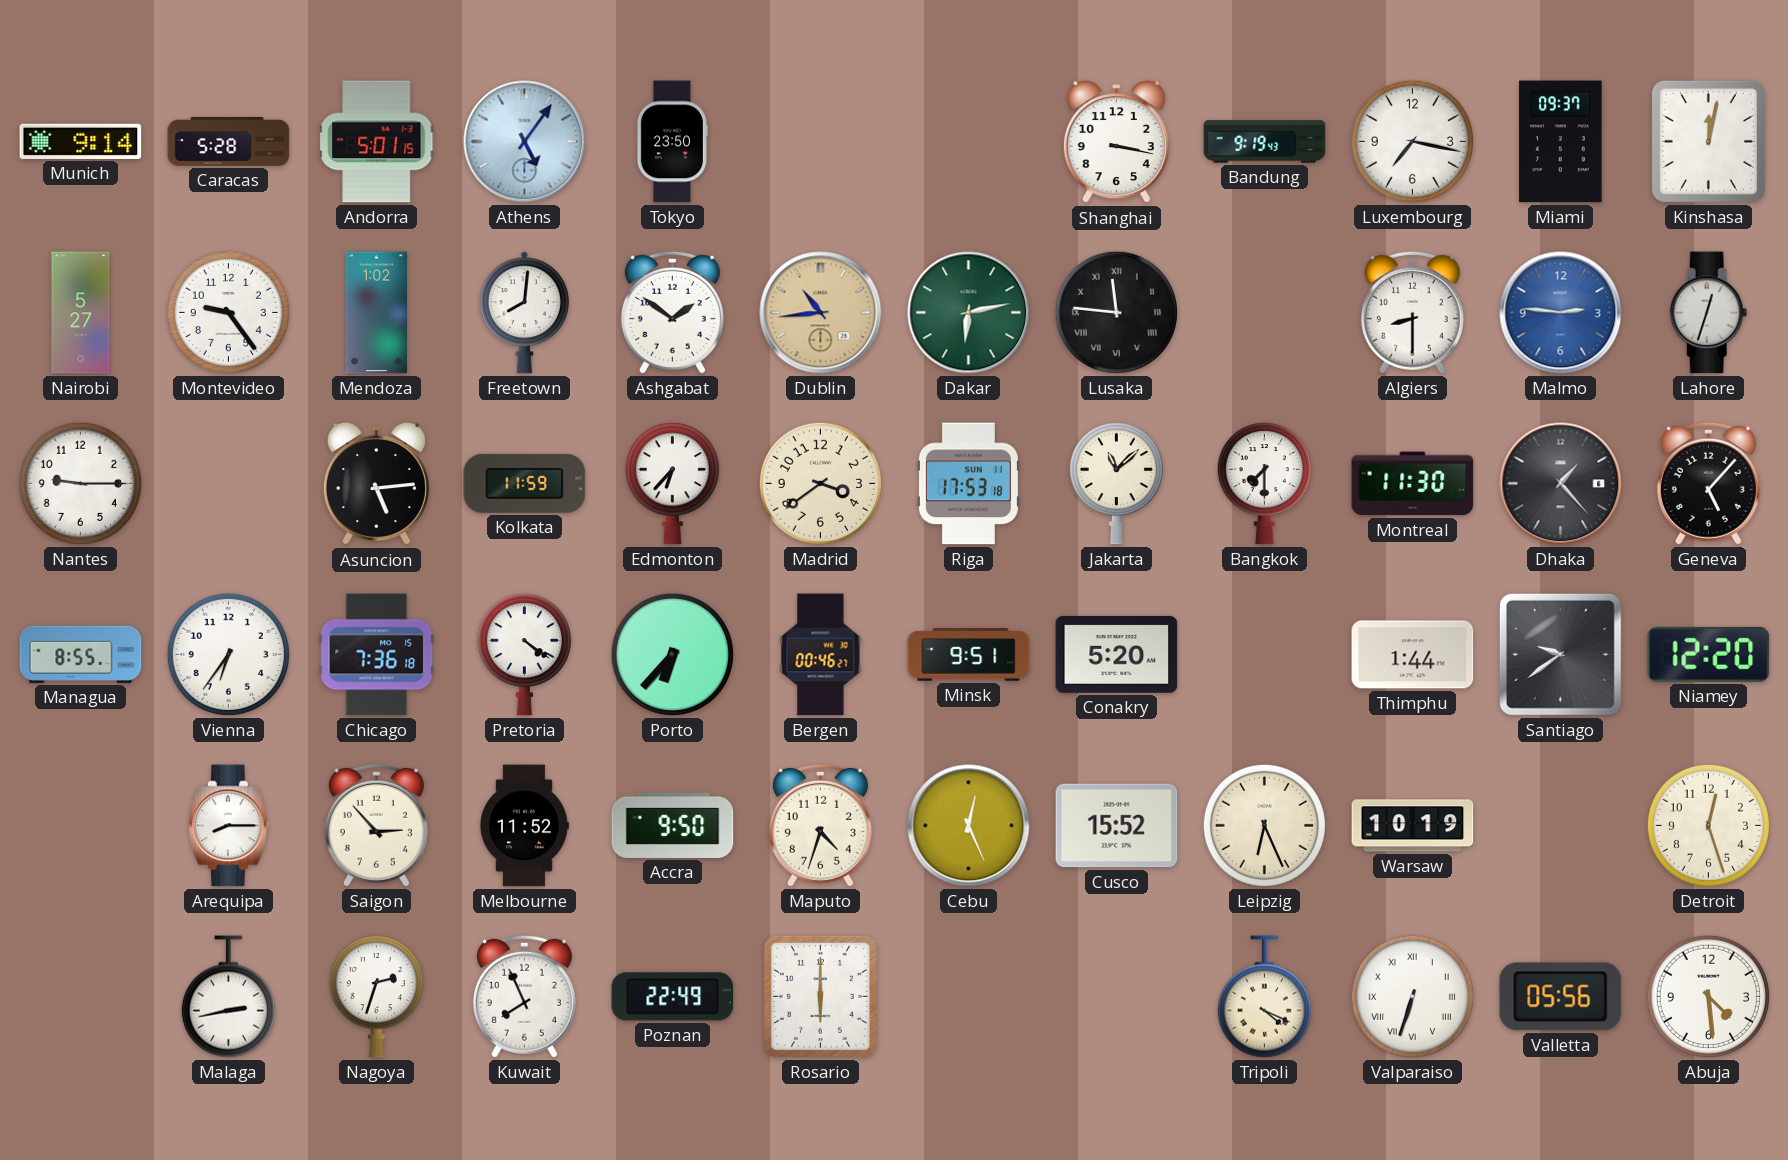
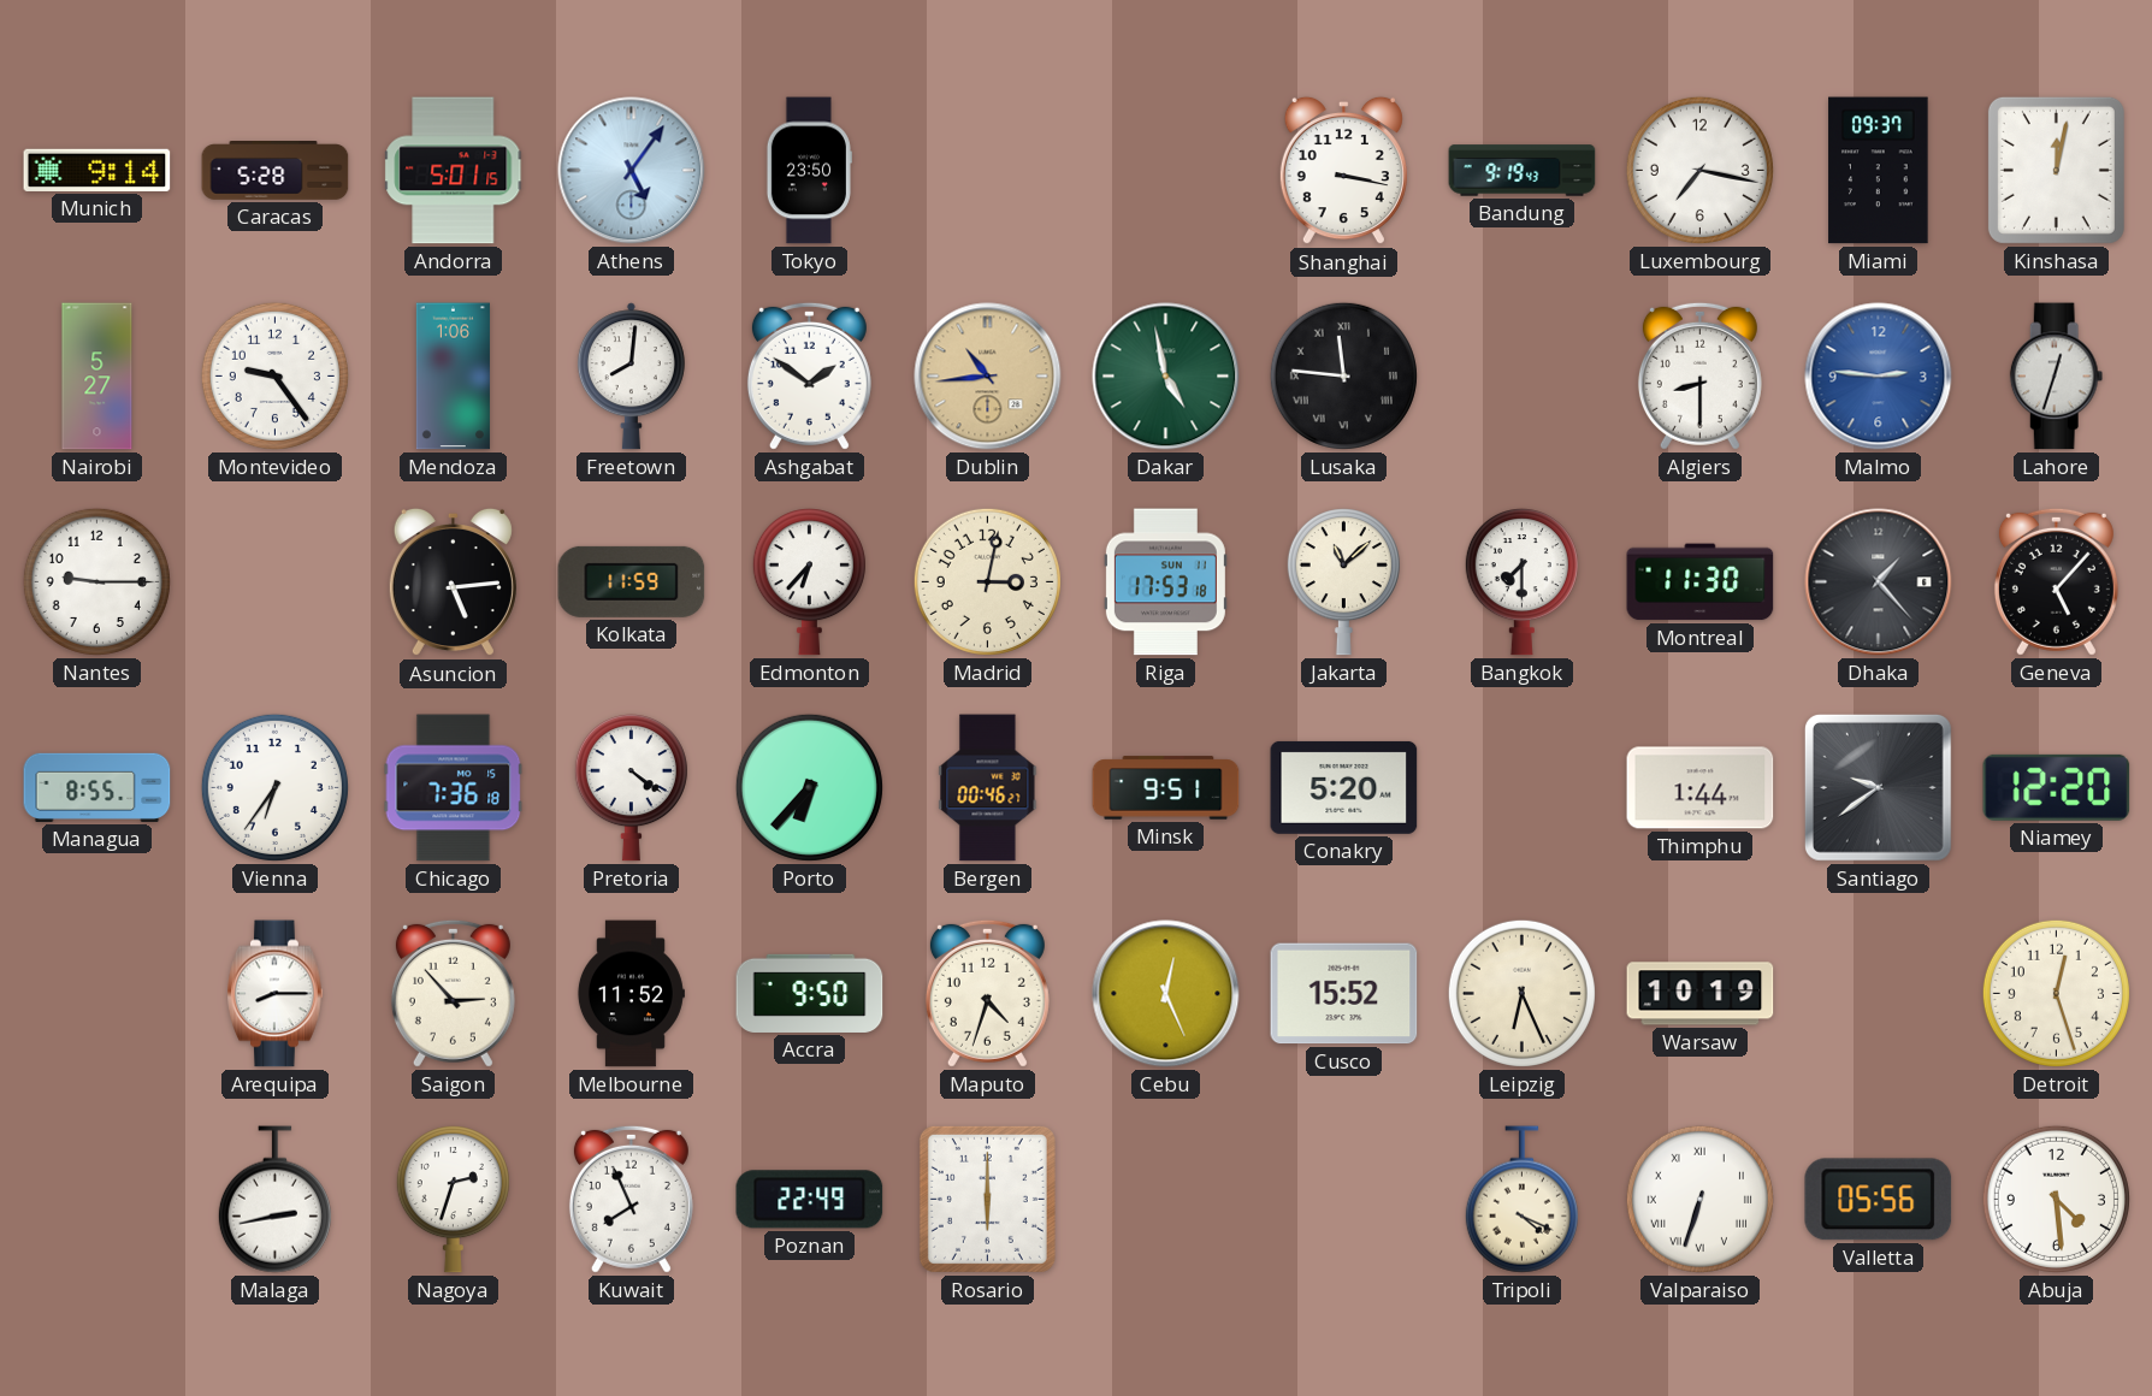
Mendoza: 1:02 -> 1:06 (453, 377)
Dakar: 6:13 -> 4:58 (1166, 377)
Madrid: 3:39 -> 3:02 (987, 581)
